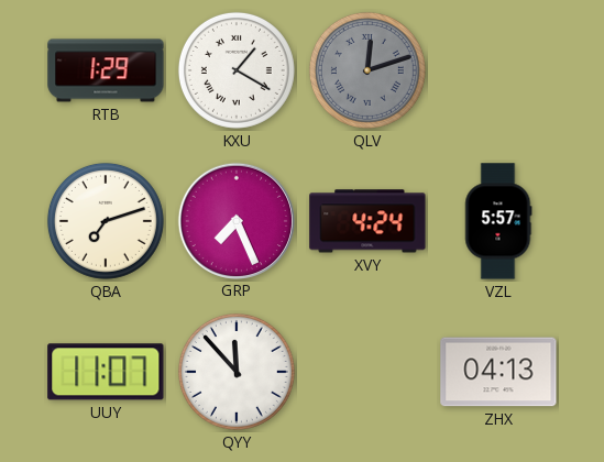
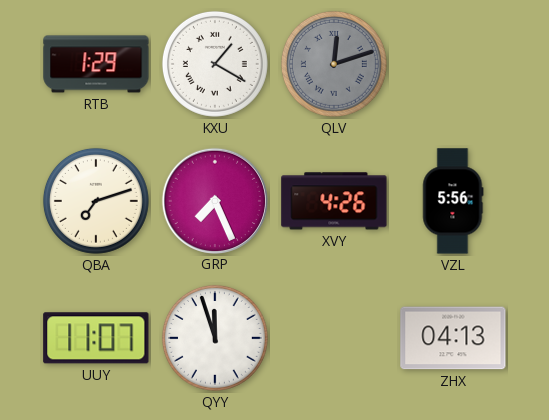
XVY: 4:24 -> 4:26 (334, 201)
VZL: 5:57 -> 5:56 (453, 201)
QYY: 11:53 -> 11:57 (215, 338)
